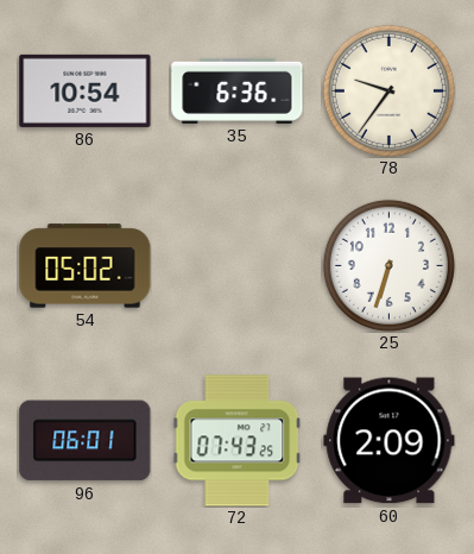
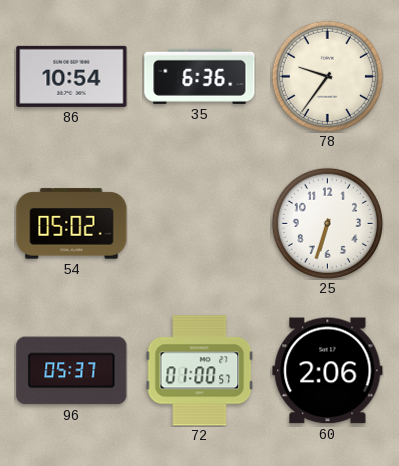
96: 06:01 -> 05:37 (72, 371)
72: 07:43 -> 01:00 (200, 371)
60: 2:09 -> 2:06 (328, 371)
